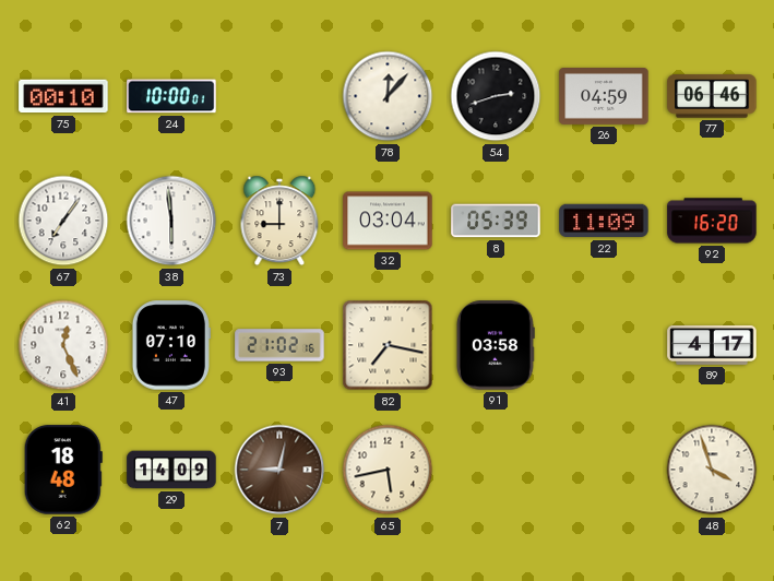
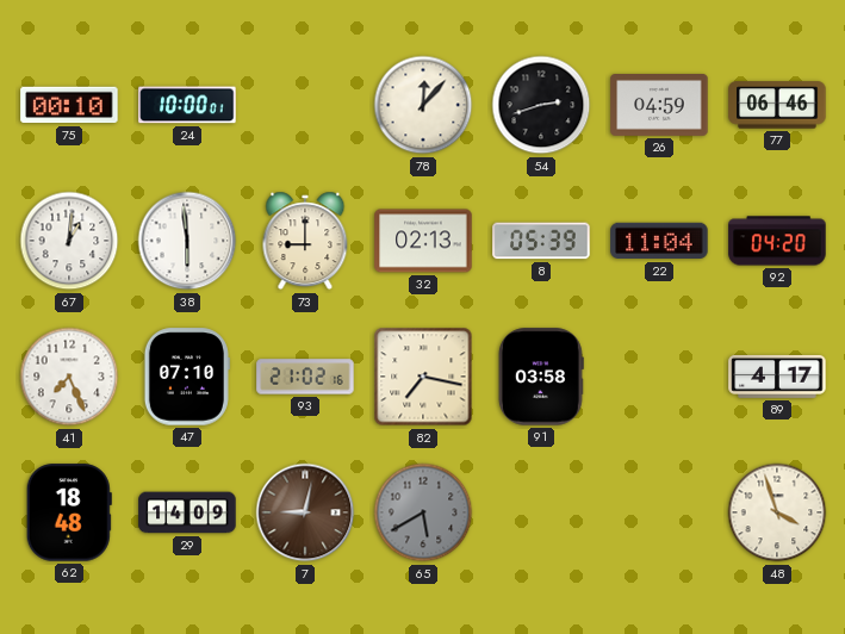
67: 7:06 -> 1:01 (69, 241)
32: 03:04 -> 02:13 (423, 241)
22: 11:09 -> 11:04 (659, 241)
92: 16:20 -> 04:20 (777, 241)
41: 12:26 -> 7:26 (69, 377)
65: 5:43 -> 5:40 (423, 512)
65 dial: cream -> grey (423, 512)
